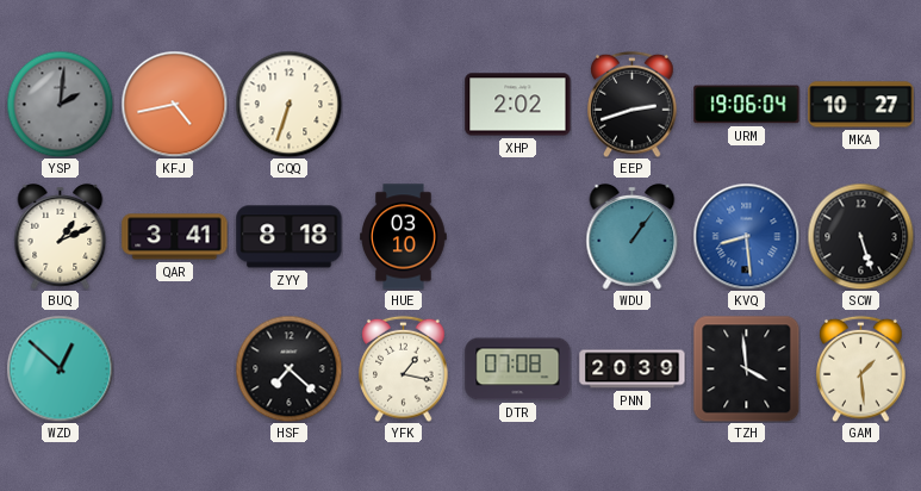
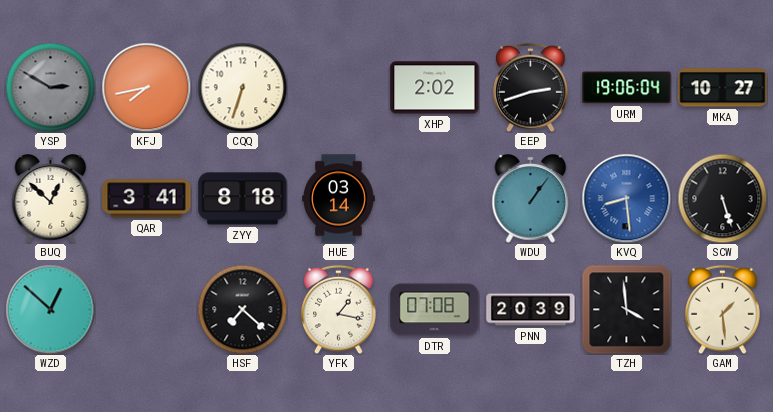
YSP: 2:01 -> 2:50 (50, 87)
KFJ: 4:43 -> 7:43 (146, 87)
BUQ: 1:11 -> 12:52 (51, 199)
HUE: 03:10 -> 03:14 (339, 199)
